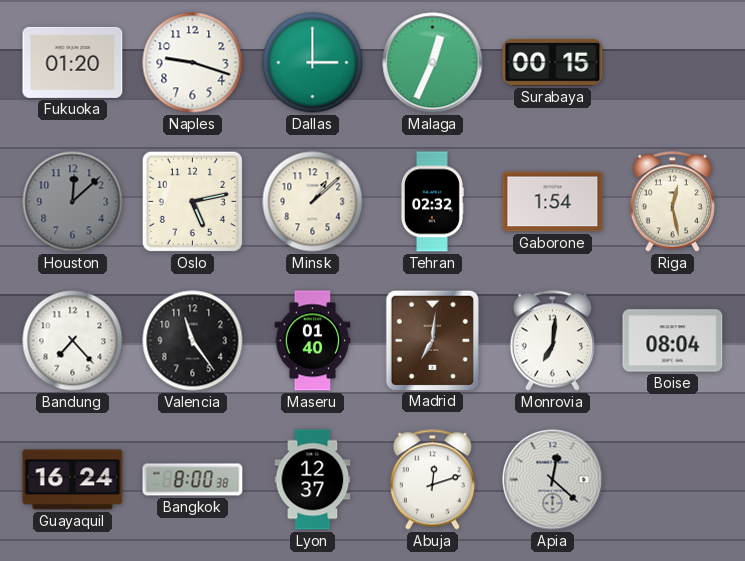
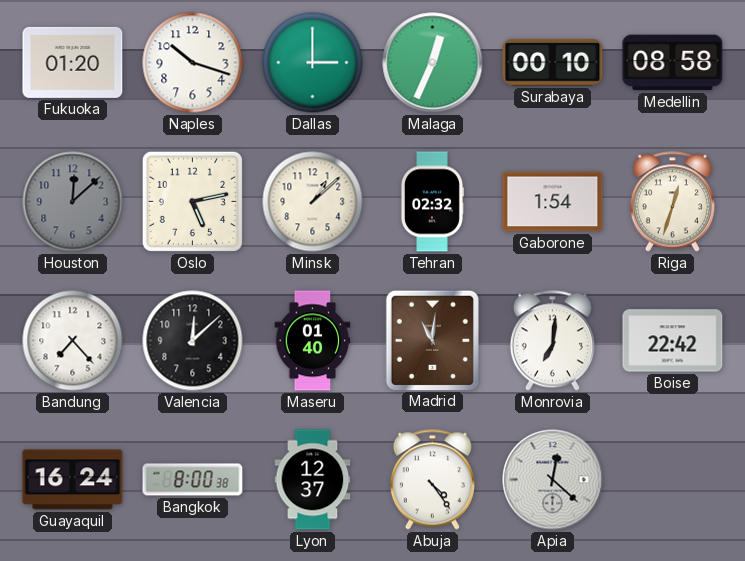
Naples: 9:18 -> 10:18 (193, 63)
Surabaya: 00:15 -> 00:10 (553, 62)
Medellin: none -> 08:58 (673, 63)
Riga: 12:28 -> 12:33 (672, 202)
Valencia: 11:24 -> 12:08 (193, 341)
Madrid: 7:01 -> 11:01 (432, 340)
Boise: 08:04 -> 22:42 (673, 341)
Abuja: 12:12 -> 4:24 (432, 480)
